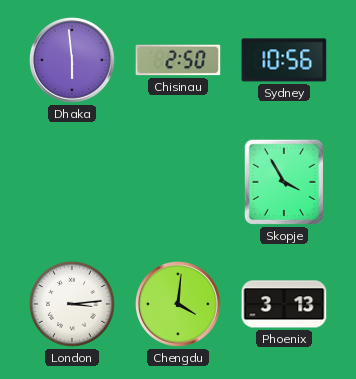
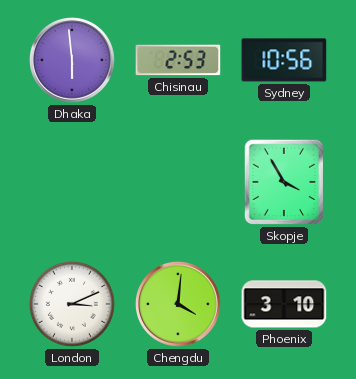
Chisinau: 2:50 -> 2:53 (178, 60)
London: 3:14 -> 3:11 (72, 304)
Phoenix: 3:13 -> 3:10 (284, 304)
